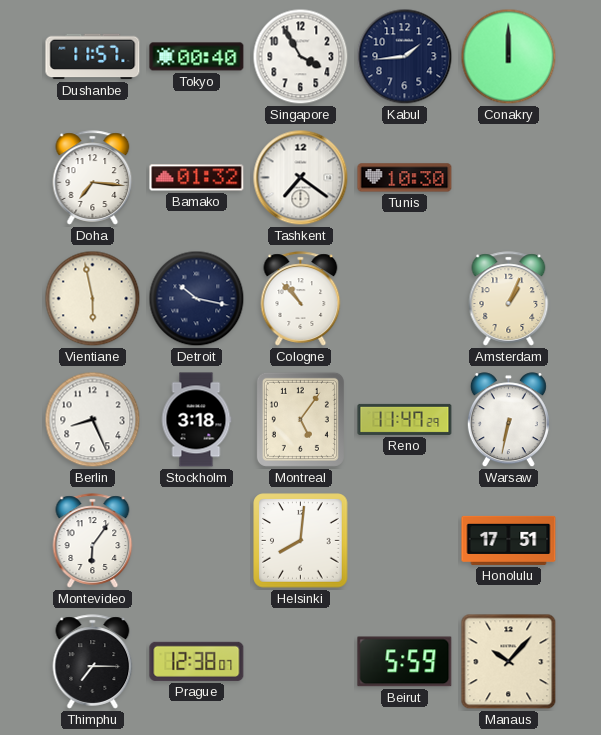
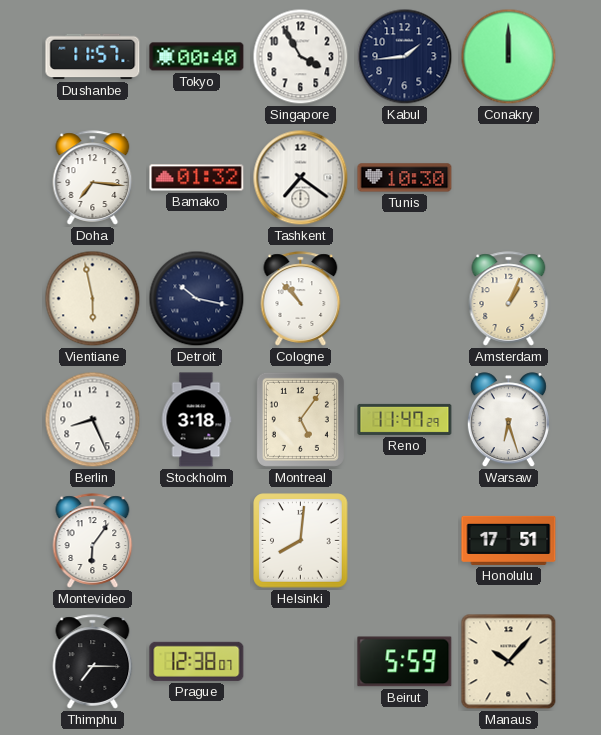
Warsaw: 6:32 -> 6:27 (508, 420)
